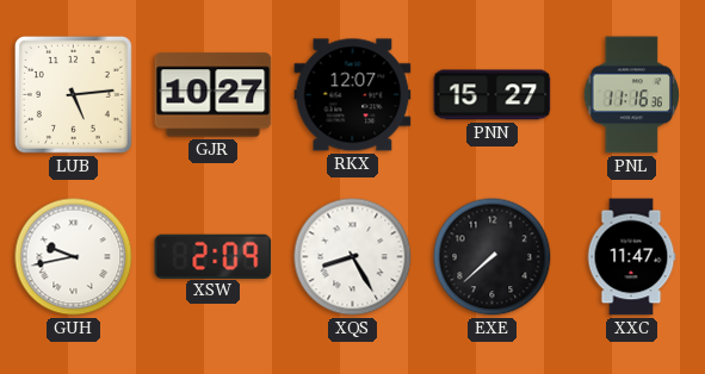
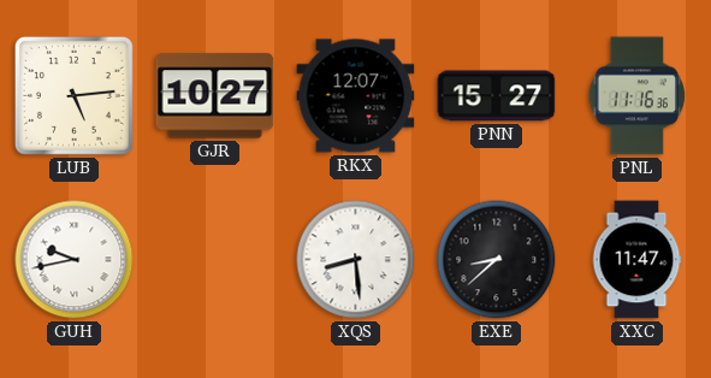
XSW: 2:09 -> none (214, 256)
XQS: 8:25 -> 8:29 (356, 260)
EXE: 7:38 -> 8:38 (497, 260)
